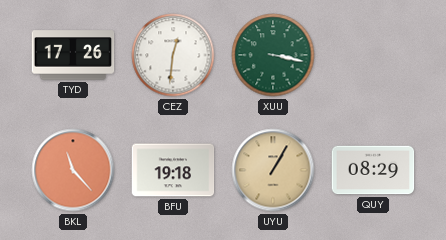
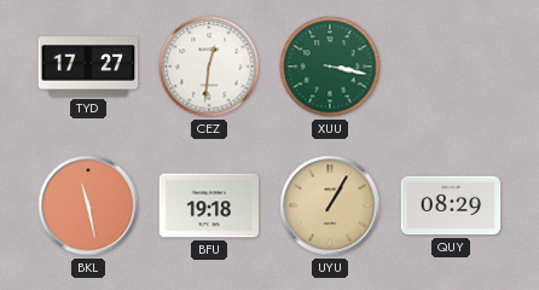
TYD: 17:26 -> 17:27 (88, 66)
BKL: 11:23 -> 11:28 (88, 205)
